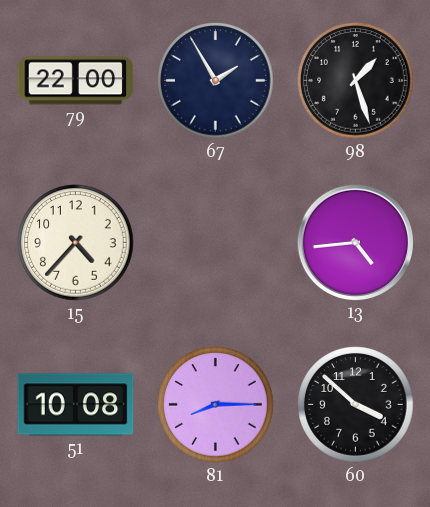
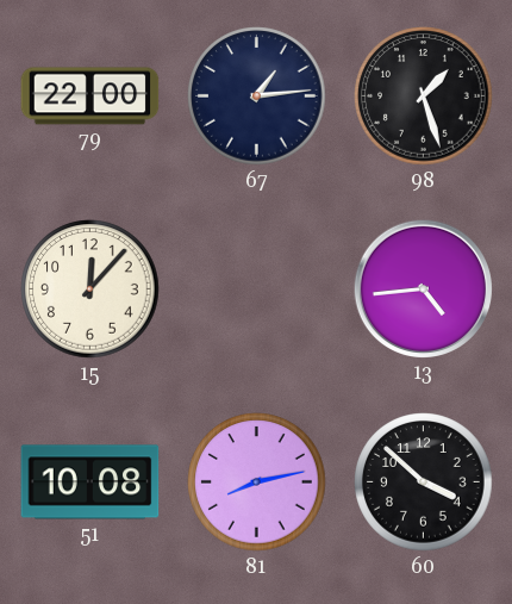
67: 1:55 -> 1:14 (257, 96)
15: 4:37 -> 12:07 (90, 289)
81: 8:15 -> 8:13 (257, 482)
